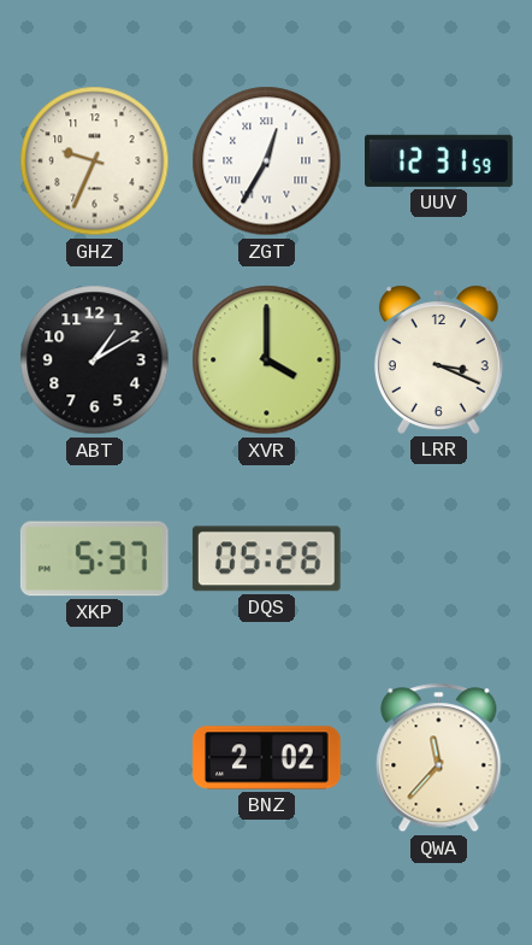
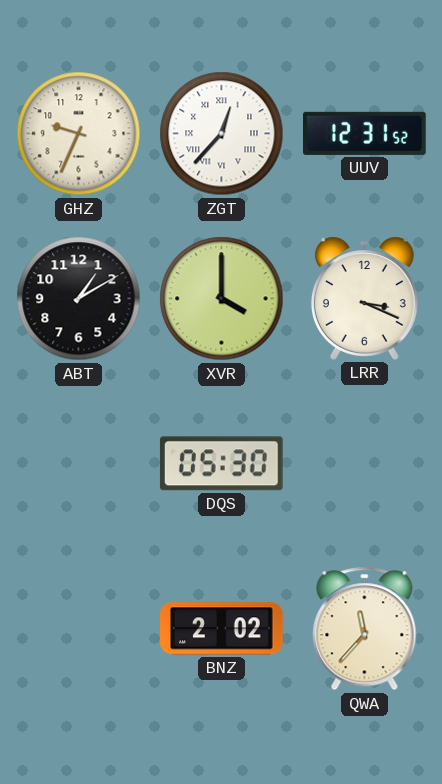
ZGT: 12:35 -> 12:37 (222, 134)
UUV: 12:31:59 -> 12:31:52 (365, 133)
XKP: 5:37 -> none (94, 559)
DQS: 05:26 -> 05:30 (221, 464)
